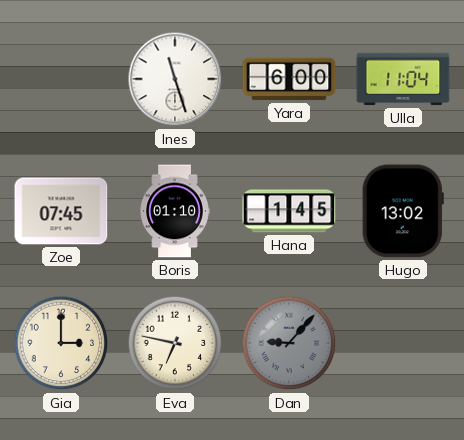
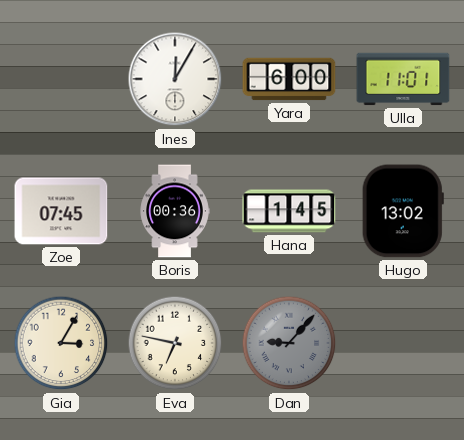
Ines: 11:27 -> 12:05 (175, 79)
Ulla: 11:04 -> 11:01 (403, 79)
Boris: 01:10 -> 00:36 (175, 211)
Gia: 3:00 -> 3:05 (61, 343)
